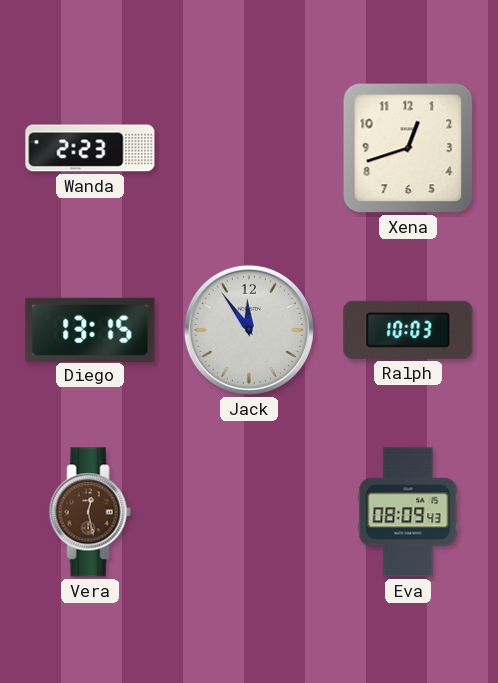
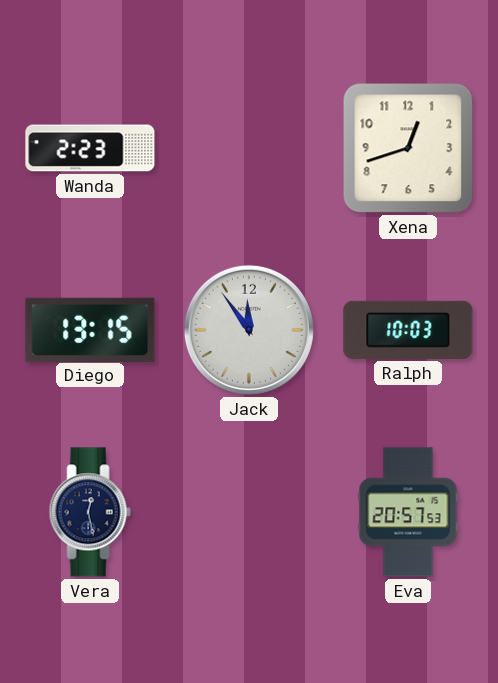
Vera dial: brown -> navy (90, 512)
Eva: 08:09 -> 20:57 (408, 512)
